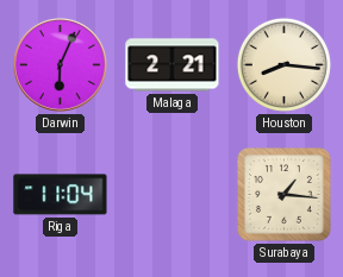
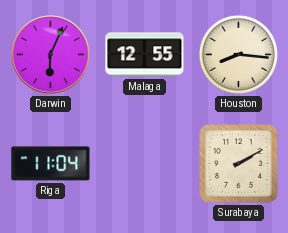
Malaga: 2:21 -> 12:55 (145, 55)
Surabaya: 1:16 -> 2:10 (239, 164)
